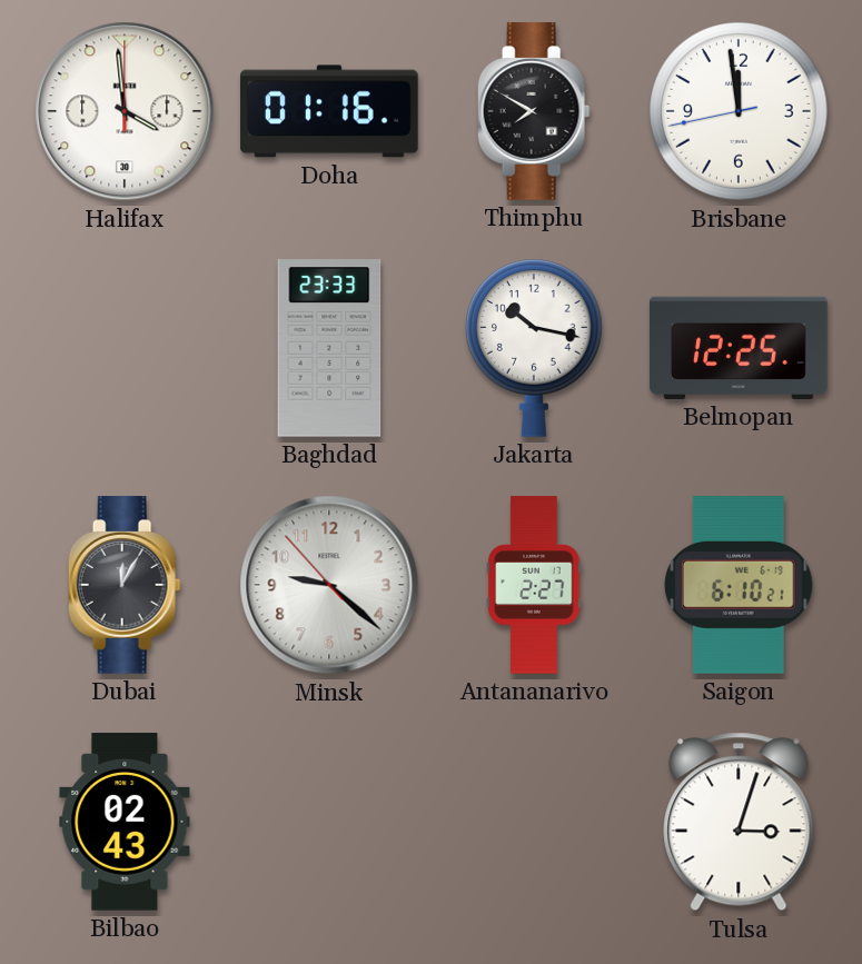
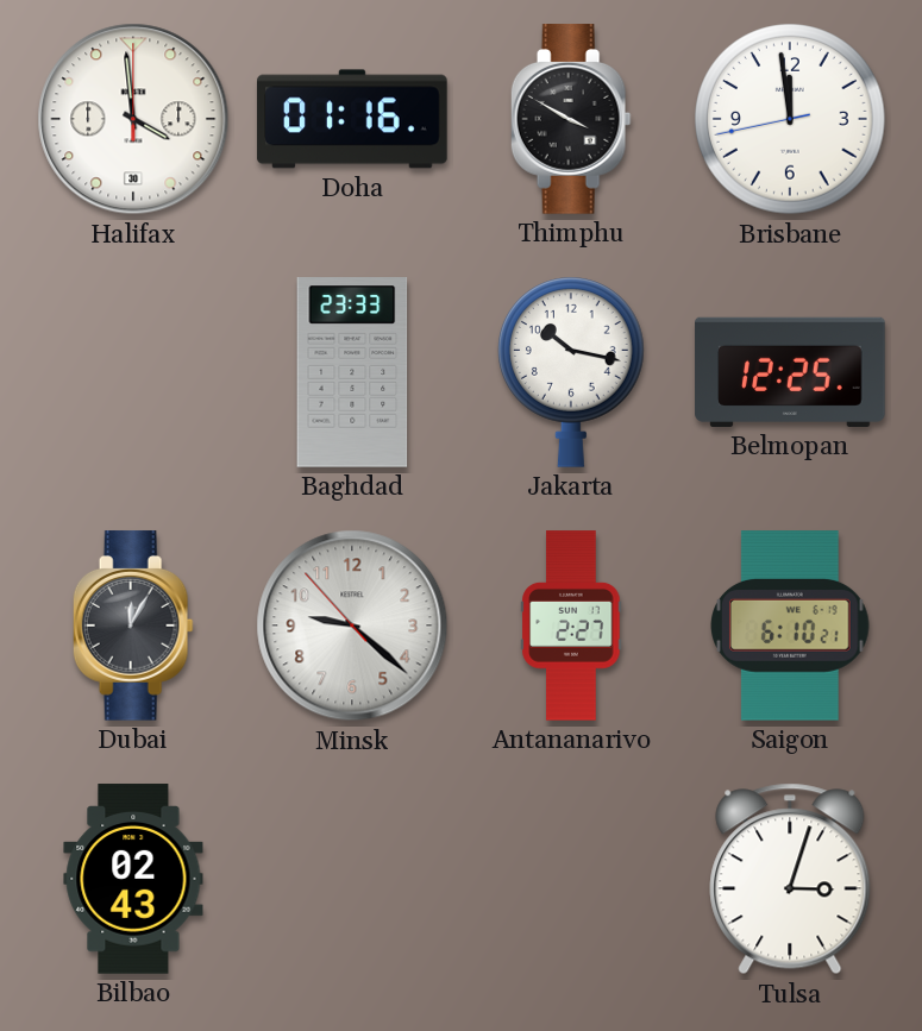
Thimphu: 7:50 -> 3:50 (571, 119)
